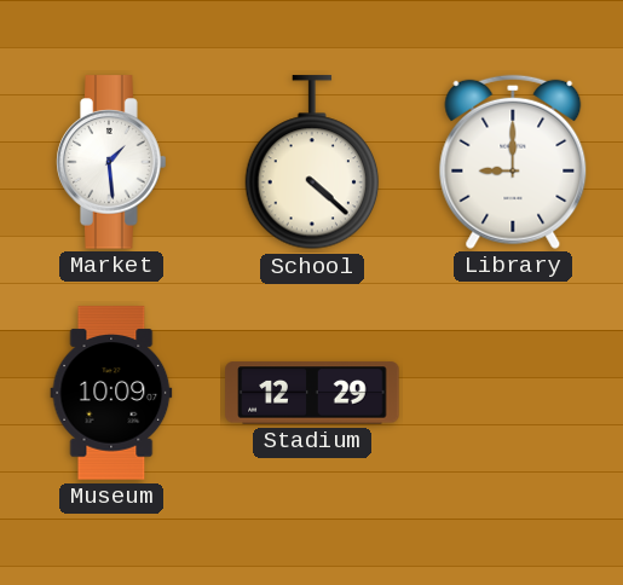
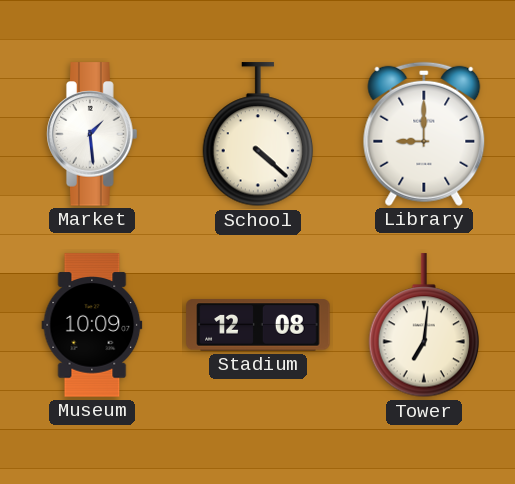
Stadium: 12:29 -> 12:08 (258, 325)
Tower: none -> 7:01 (424, 326)
